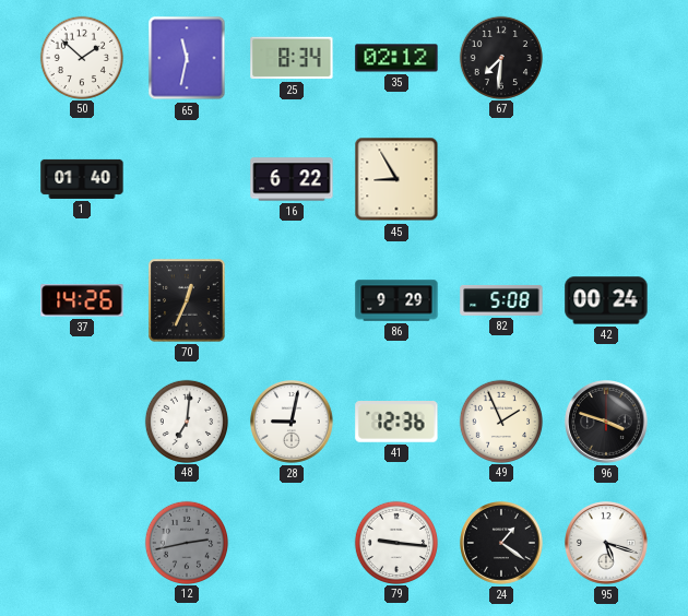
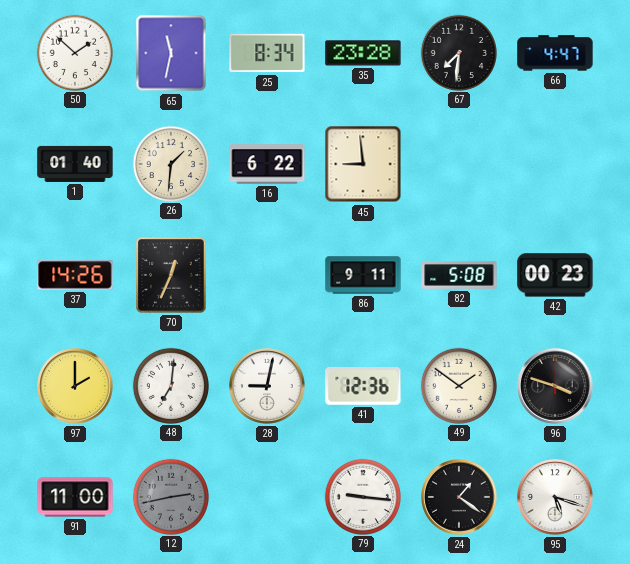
35: 02:12 -> 23:28 (363, 53)
66: none -> 4:47 (555, 53)
26: none -> 1:31 (170, 163)
45: 8:55 -> 8:59 (363, 164)
86: 9:29 -> 9:11 (363, 275)
42: 00:24 -> 00:23 (555, 275)
97: none -> 2:00 (76, 387)
49: 1:56 -> 1:51 (458, 385)
91: none -> 11:00 (75, 497)
